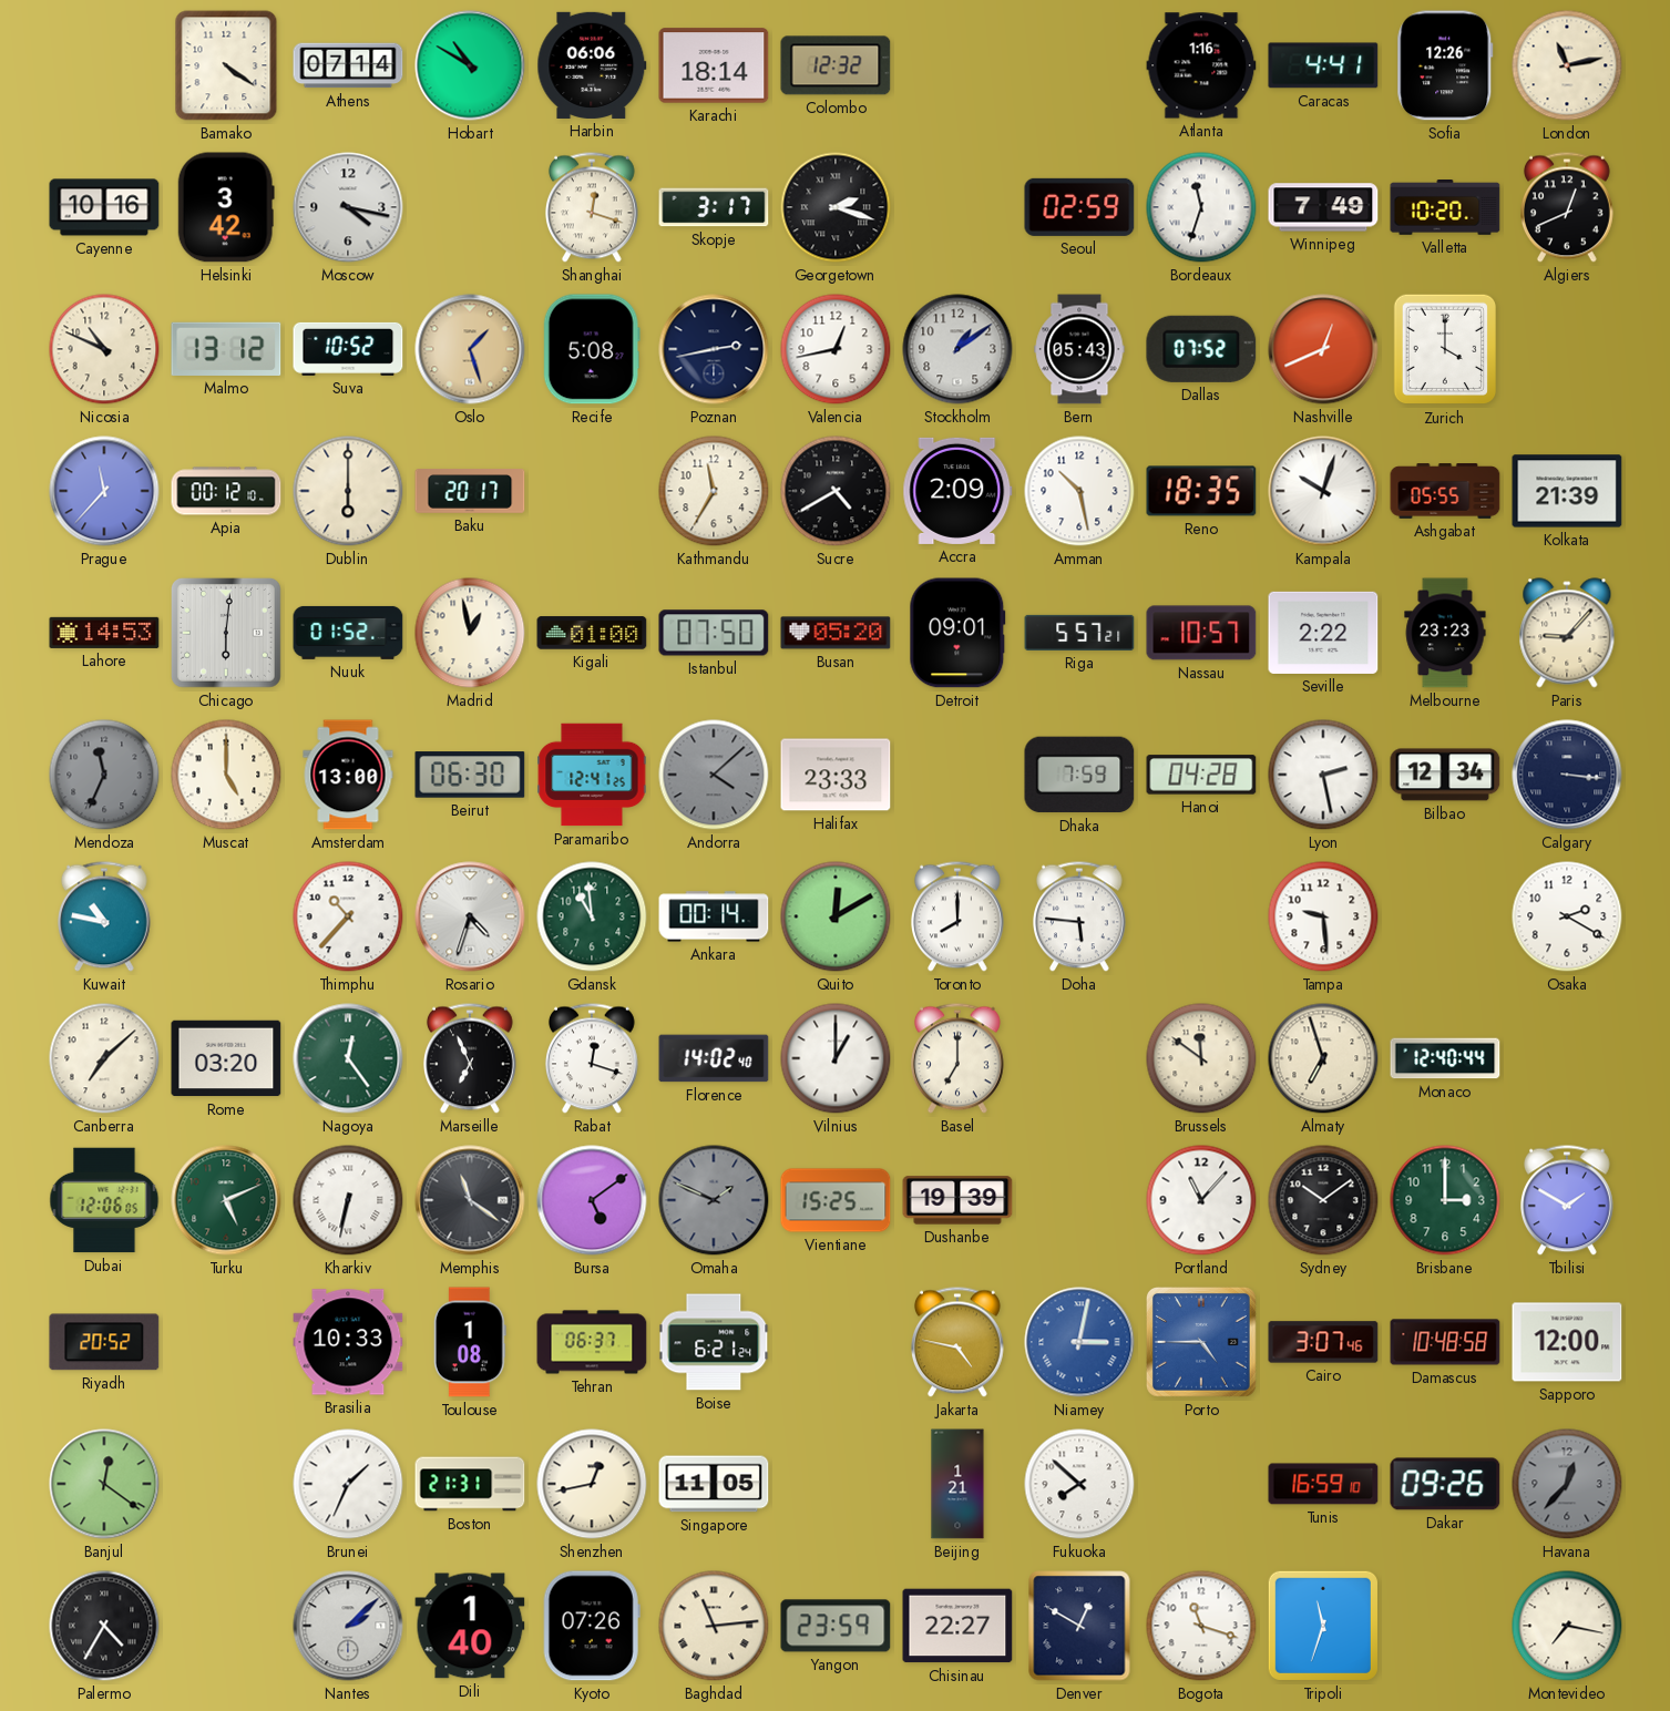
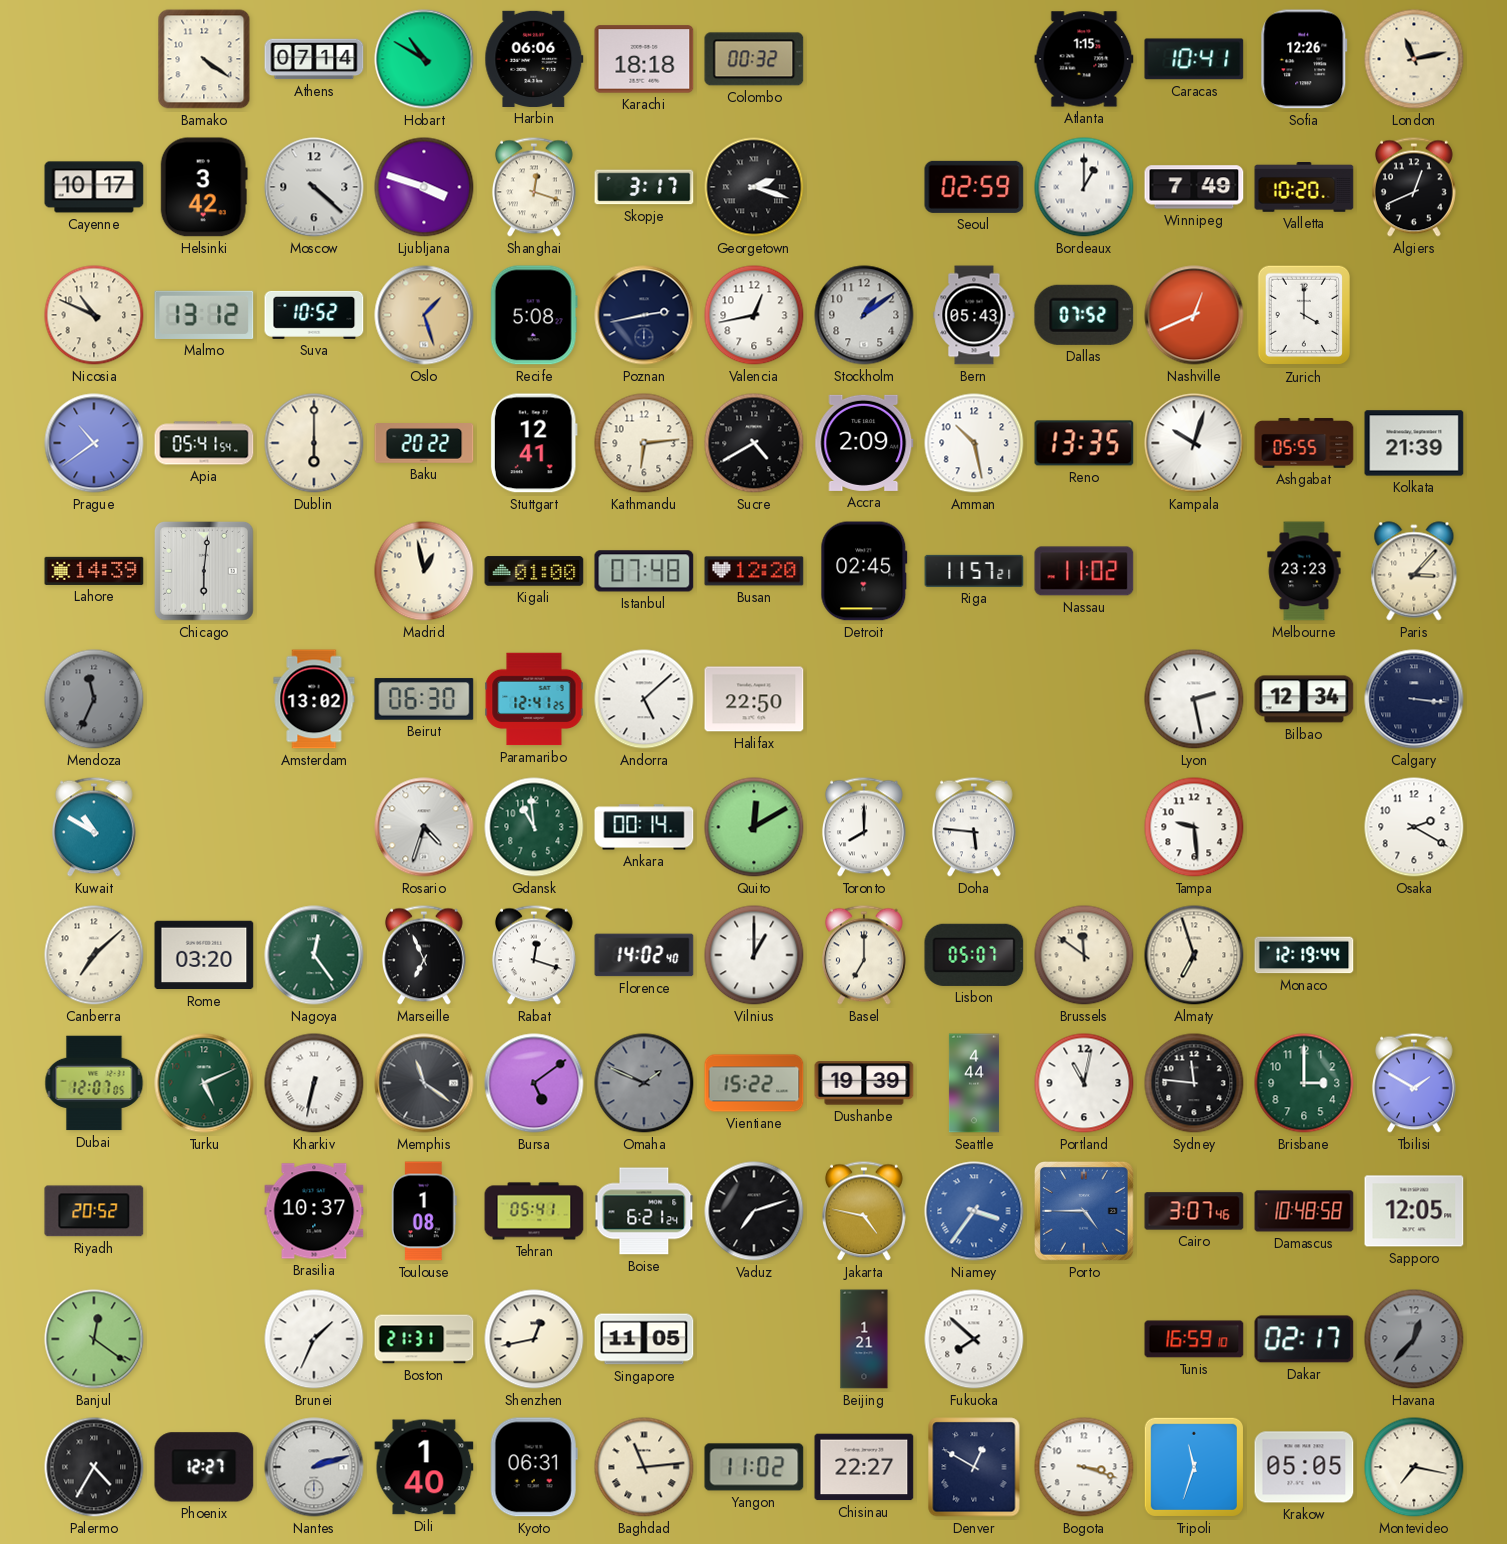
Karachi: 18:14 -> 18:18 (644, 59)
Colombo: 12:32 -> 00:32 (754, 59)
Atlanta: 1:16 -> 1:15 (1084, 59)
Caracas: 4:41 -> 10:41 (1194, 59)
Cayenne: 10:16 -> 10:17 (94, 187)
Moscow: 4:17 -> 4:22 (314, 187)
Ljubljana: none -> 3:48 (424, 187)
Bordeaux: 11:33 -> 1:00 (1084, 187)
Prague: 11:37 -> 10:39 (94, 443)
Apia: 00:12 -> 05:41 (204, 443)
Baku: 20:17 -> 20:22 (424, 443)
Stuttgart: none -> 12:41 (534, 443)
Kathmandu: 11:35 -> 6:14 (644, 443)
Reno: 18:35 -> 13:35 (1084, 443)
Lahore: 14:53 -> 14:39 (94, 571)
Nuuk: 01:52 -> none (348, 633)
Istanbul: 07:50 -> 07:48 (644, 571)
Busan: 05:20 -> 12:20 (754, 571)
Detroit: 09:01 -> 02:45 (864, 571)
Riga: 5:57 -> 11:57 (974, 571)
Nassau: 10:57 -> 11:02 (1084, 571)
Seville: 2:22 -> none (1323, 633)
Paris: 9:07 -> 3:07 (1414, 571)
Muscat: 5:00 -> none (226, 775)
Amsterdam: 13:00 -> 13:02 (314, 699)
Andorra: 4:08 -> 5:08 (644, 699)
Andorra dial: grey -> white (644, 699)
Halifax: 23:33 -> 22:50 (754, 699)
Dhaka: 7:59 -> none (1079, 775)
Hanoi: 04:28 -> none (1201, 775)
Kuwait: 10:47 -> 10:50 (94, 827)
Thimphu: 10:37 -> none (348, 916)
Lisbon: none -> 05:07 (974, 955)
Monaco: 12:40 -> 12:19 (1304, 955)
Dubai: 12:06 -> 12:07 (94, 1083)
Vientiane: 15:25 -> 15:22 (754, 1083)
Seattle: none -> 4:44 (974, 1083)
Portland: 11:07 -> 11:02 (1084, 1083)
Sydney: 10:09 -> 11:46 (1194, 1083)
Brasilia: 10:33 -> 10:37 (314, 1211)
Tehran: 06:37 -> 05:41 (534, 1211)
Vaduz: none -> 7:12 (754, 1211)
Niamey: 3:02 -> 3:36 (974, 1211)
Sapporo: 12:00 -> 12:05 (1414, 1211)
Dakar: 09:26 -> 02:17 (1304, 1339)
Phoenix: none -> 12:27 (204, 1467)
Nantes: 2:08 -> 2:12 (314, 1467)
Kyoto: 07:26 -> 06:31 (534, 1467)
Yangon: 23:59 -> 11:02 (754, 1467)
Bogota: 11:18 -> 3:18 (1084, 1467)
Krakow: none -> 05:05 (1304, 1467)
